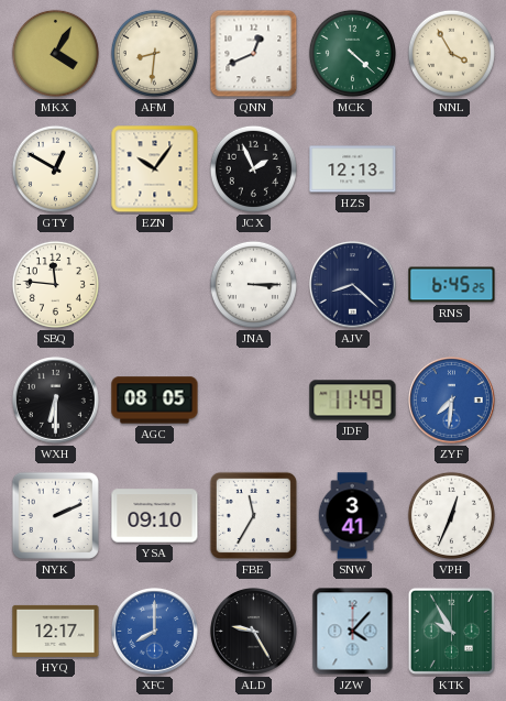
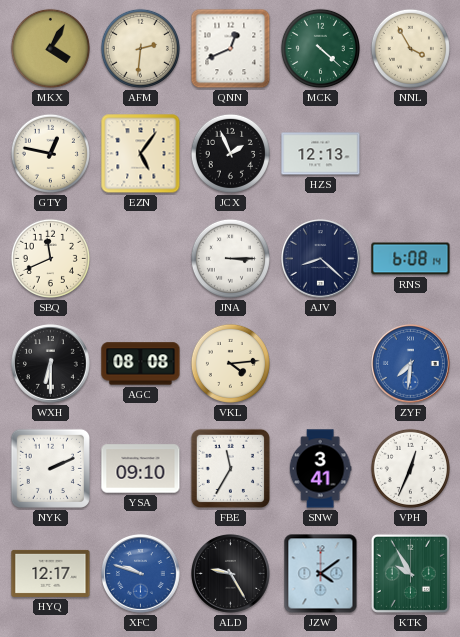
AFM: 8:31 -> 2:31 (140, 48)
GTY: 12:50 -> 12:47 (50, 153)
EZN: 10:06 -> 5:06 (141, 154)
SBQ: 11:46 -> 11:41 (50, 258)
RNS: 6:45 -> 6:08 (411, 259)
AGC: 08:05 -> 08:08 (141, 364)
VKL: none -> 4:14 (230, 363)
JDF: 11:49 -> none (353, 401)
XFC: 8:00 -> 9:48 (141, 574)
JZW: 4:07 -> 4:09 (321, 574)
